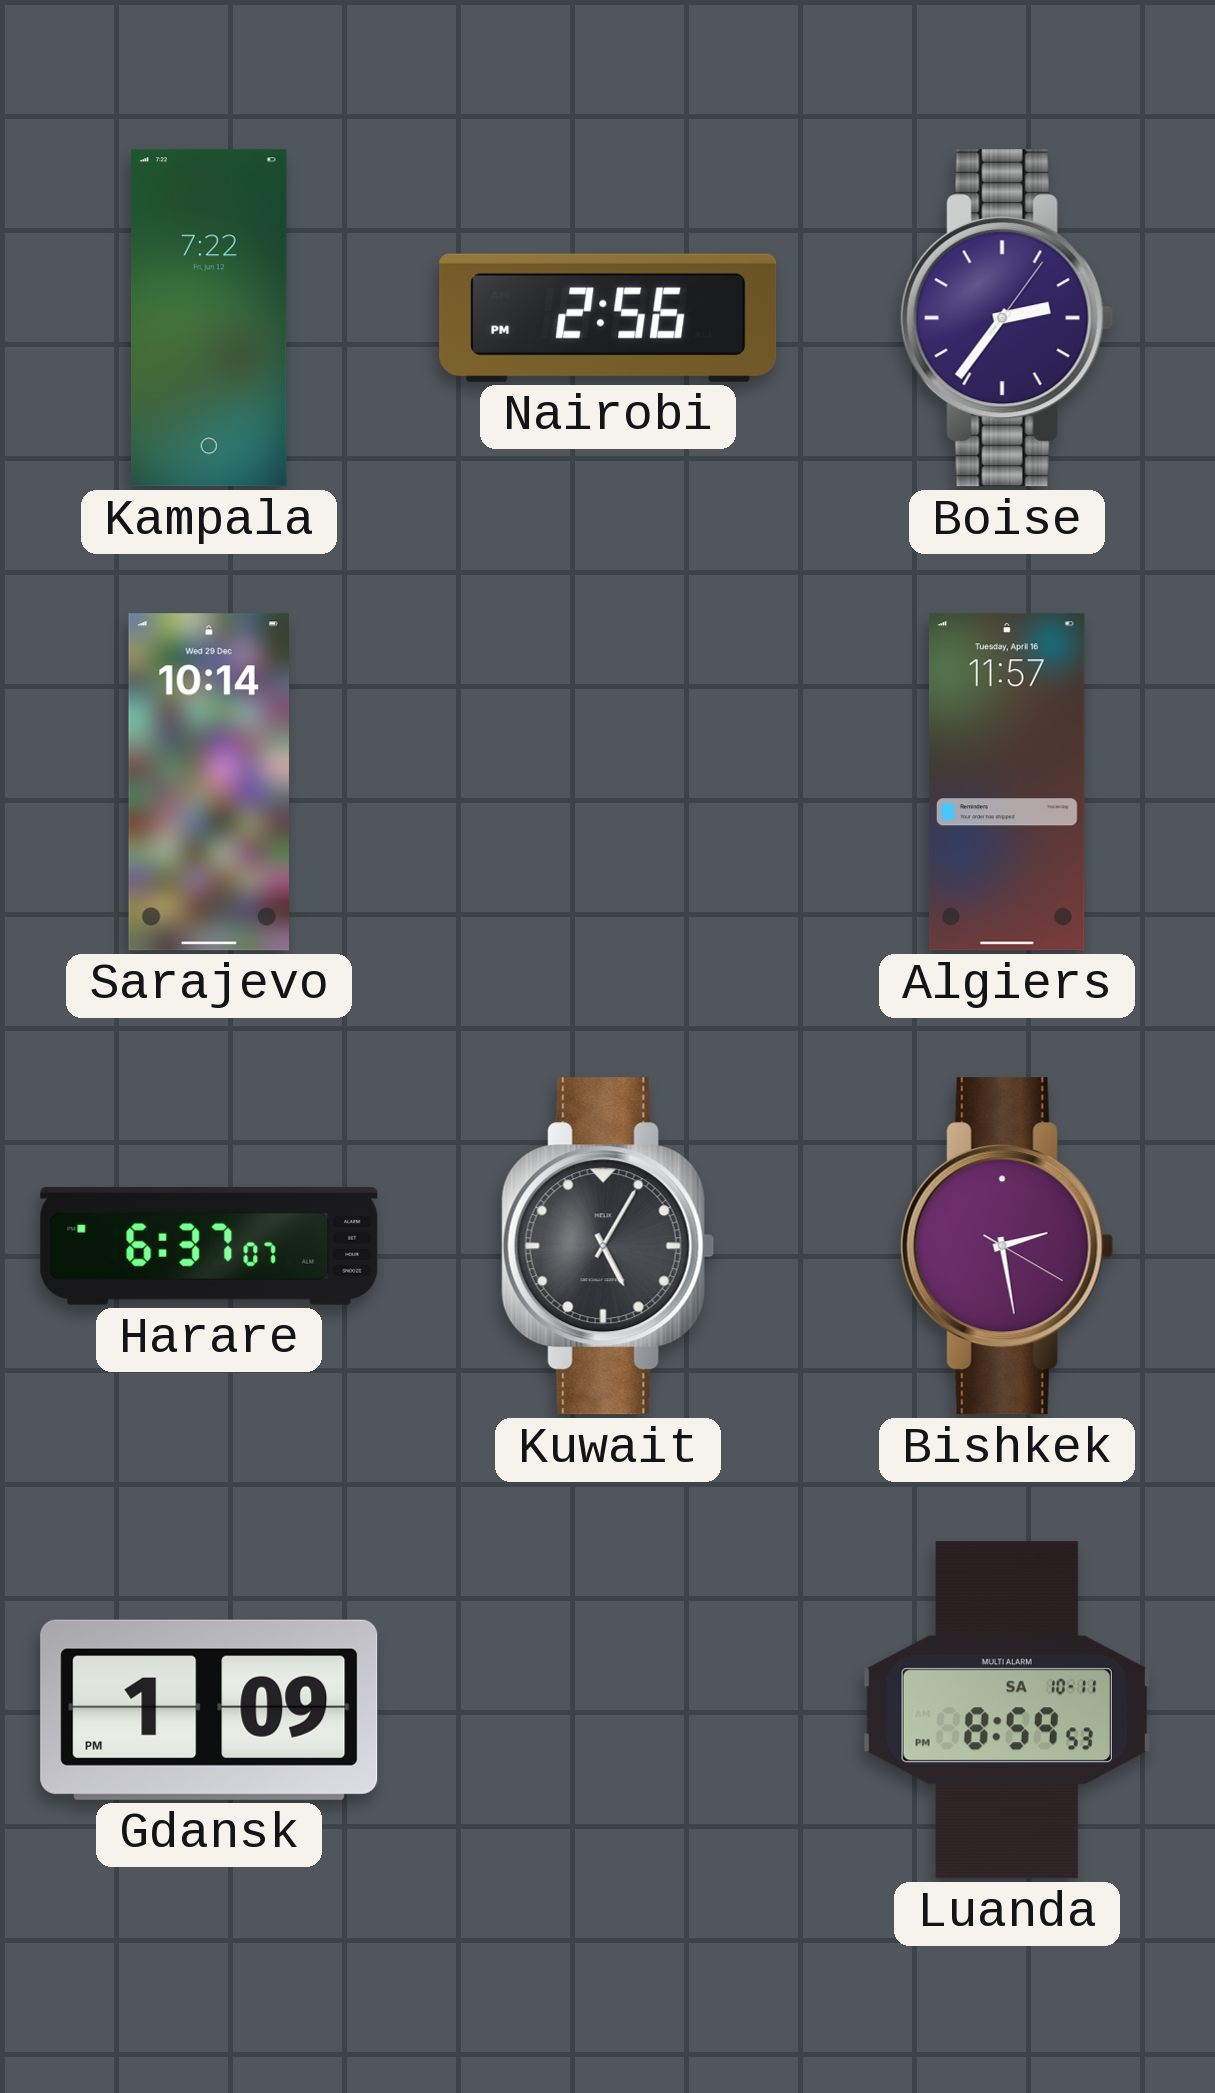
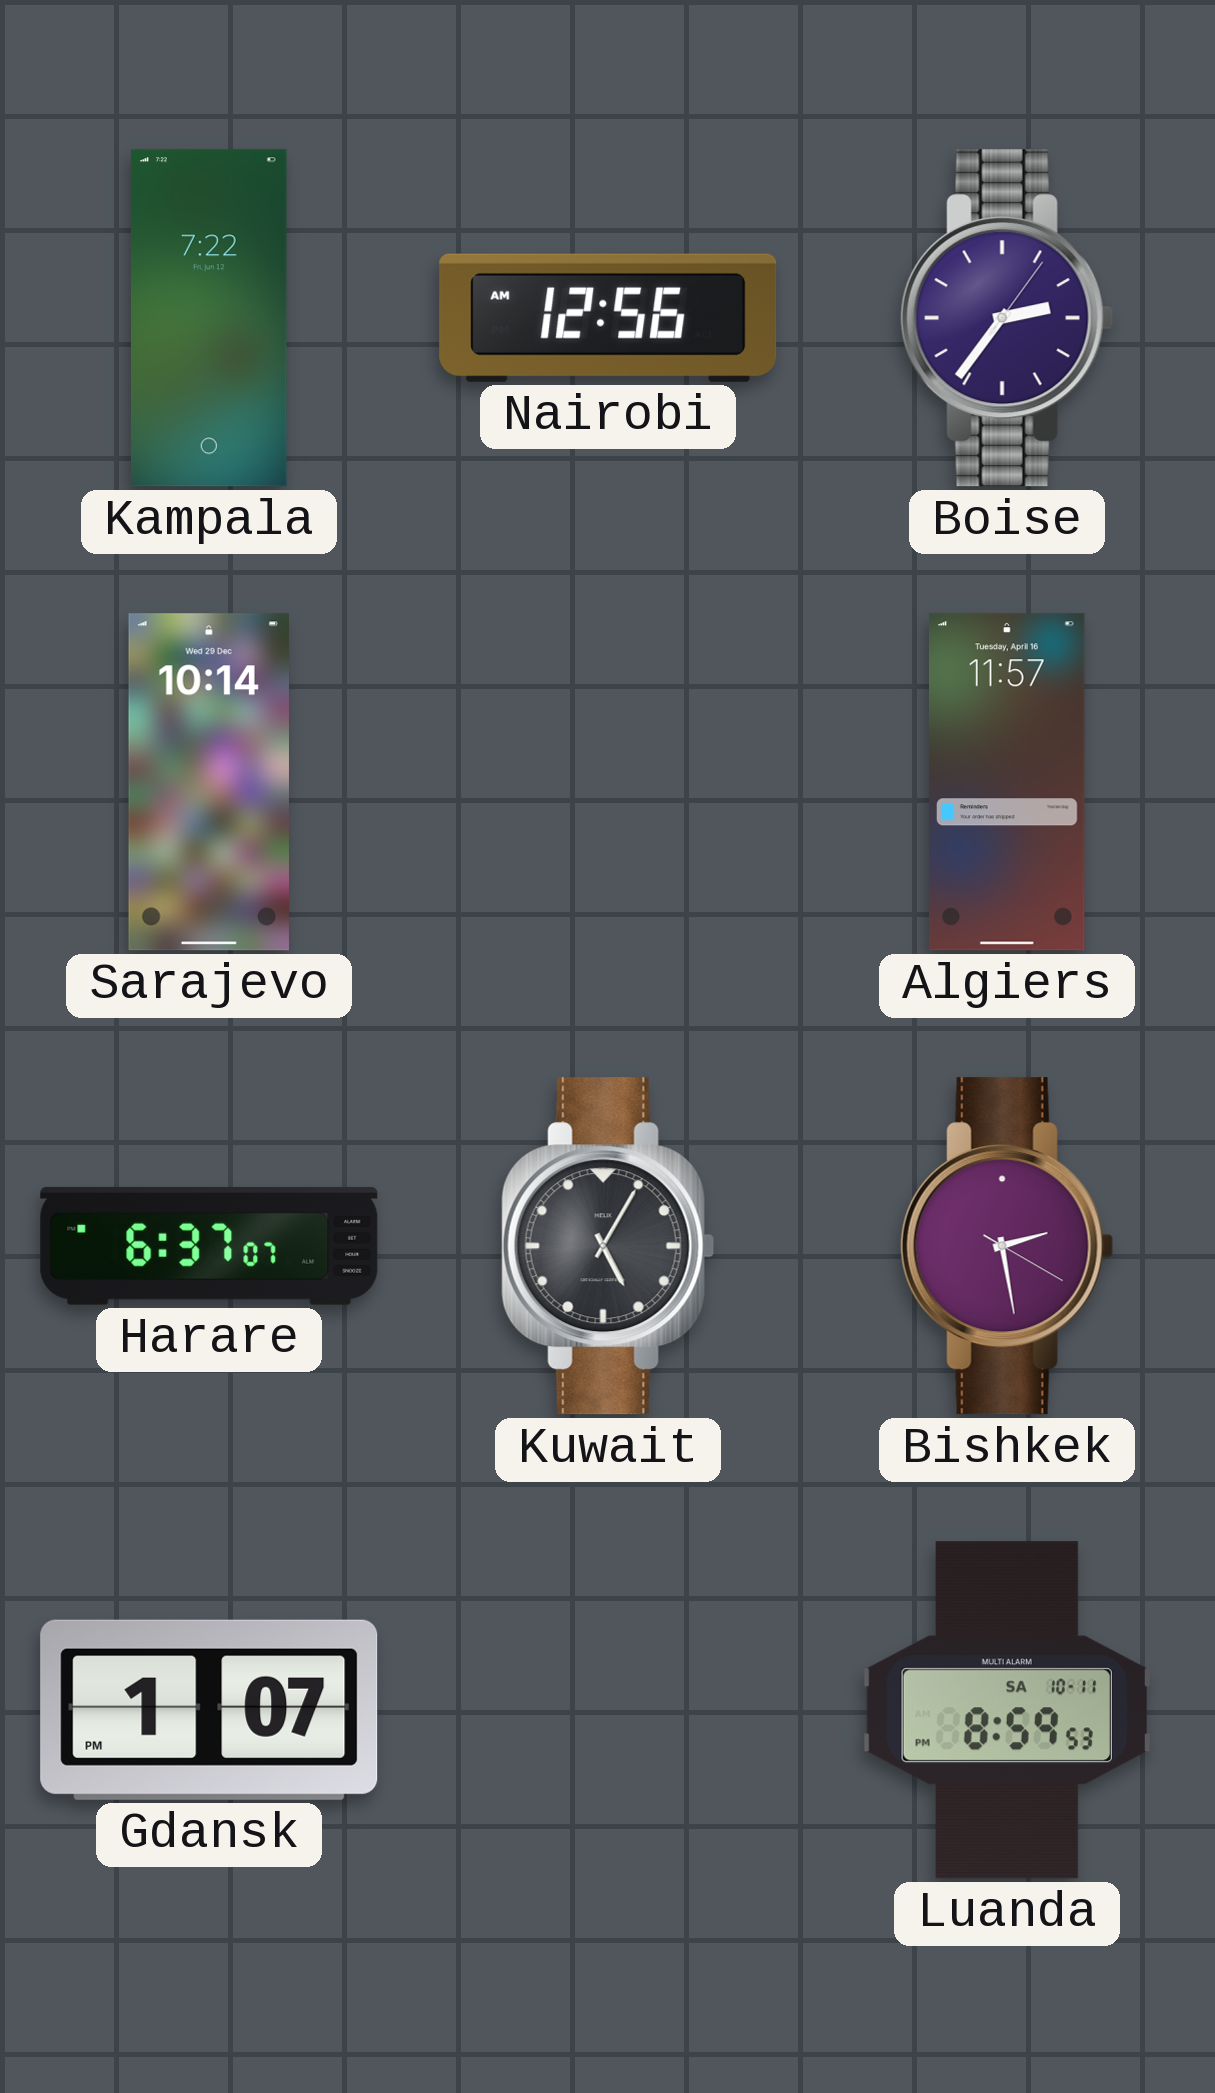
Nairobi: 2:56 -> 12:56 (608, 318)
Gdansk: 1:09 -> 1:07 (209, 1710)
